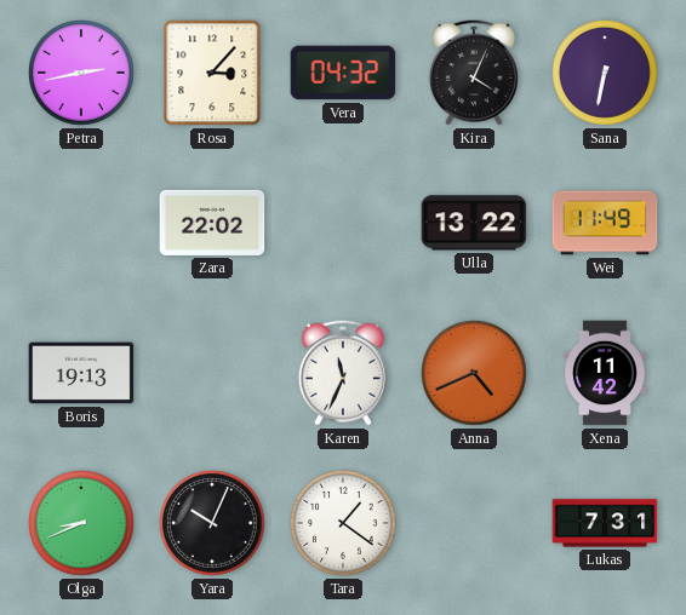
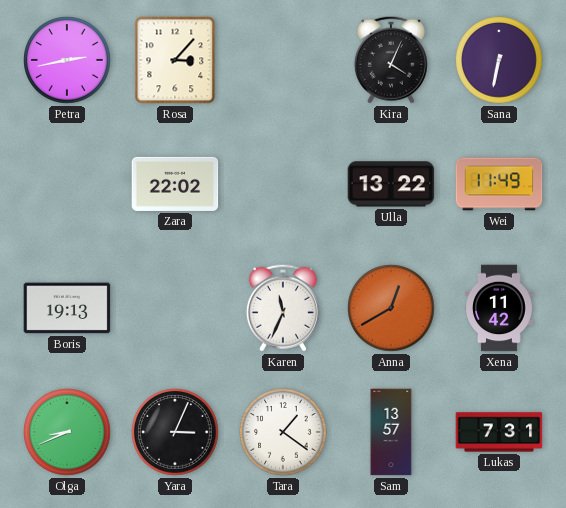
Vera: 04:32 -> none (343, 73)
Anna: 4:41 -> 12:40 (391, 308)
Yara: 10:04 -> 3:04 (175, 432)
Sam: none -> 13:57 (391, 432)
